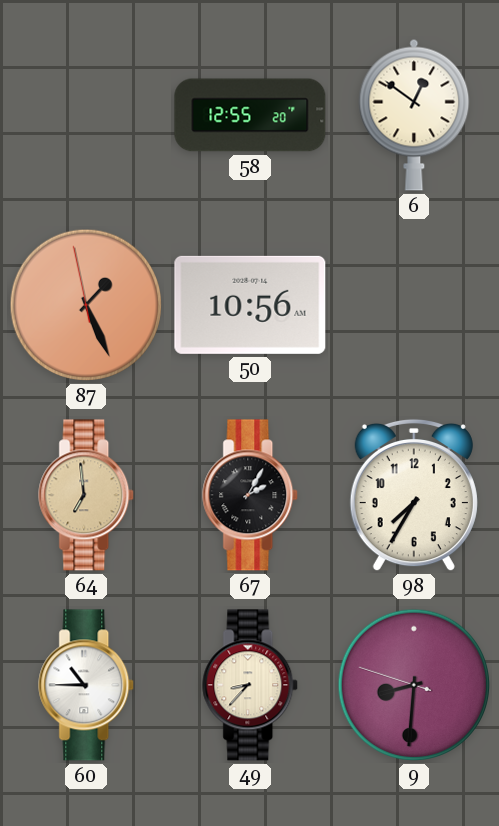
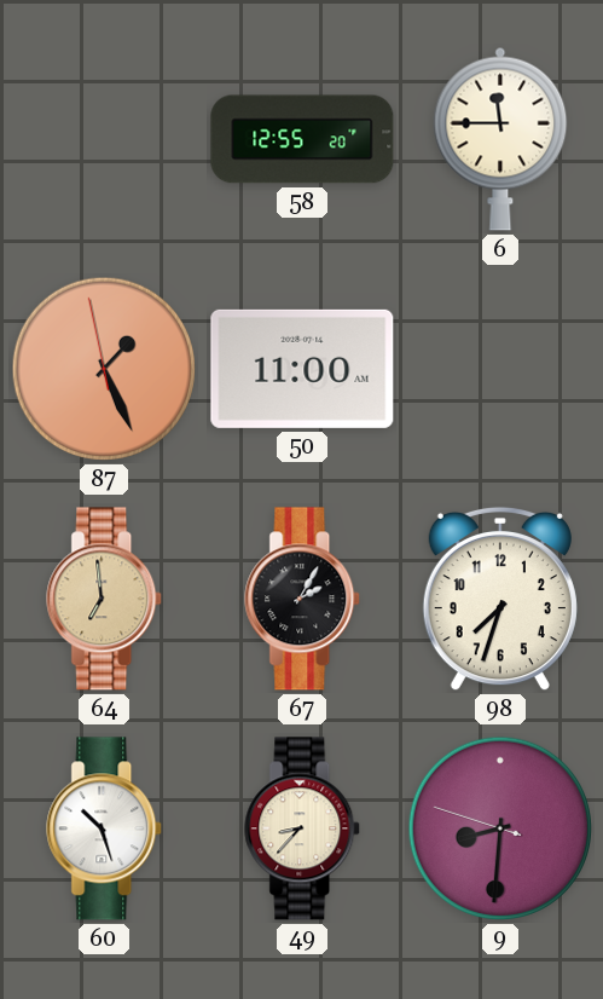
6: 12:51 -> 11:45 (500, 139)
50: 10:56 -> 11:00 (302, 369)
98: 7:35 -> 7:33 (500, 599)
60: 10:45 -> 10:27 (105, 828)
